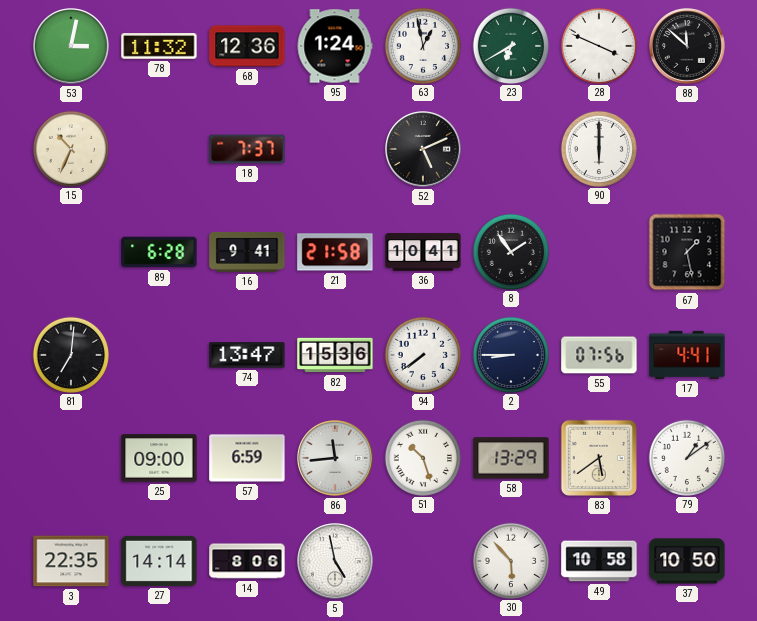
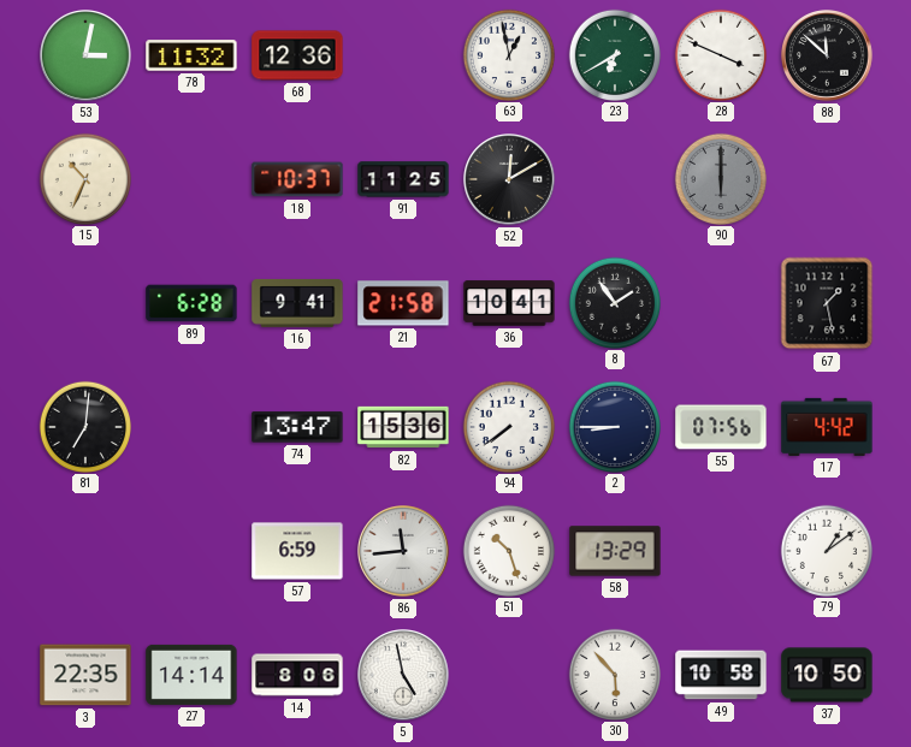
95: 1:24 -> none (335, 46)
18: 7:37 -> 10:37 (297, 179)
91: none -> 11:25 (403, 179)
52: 5:11 -> 12:10 (510, 180)
90 dial: white -> grey (720, 178)
17: 4:41 -> 4:42 (827, 427)
25: 09:00 -> none (159, 458)
83: 5:39 -> none (599, 458)
